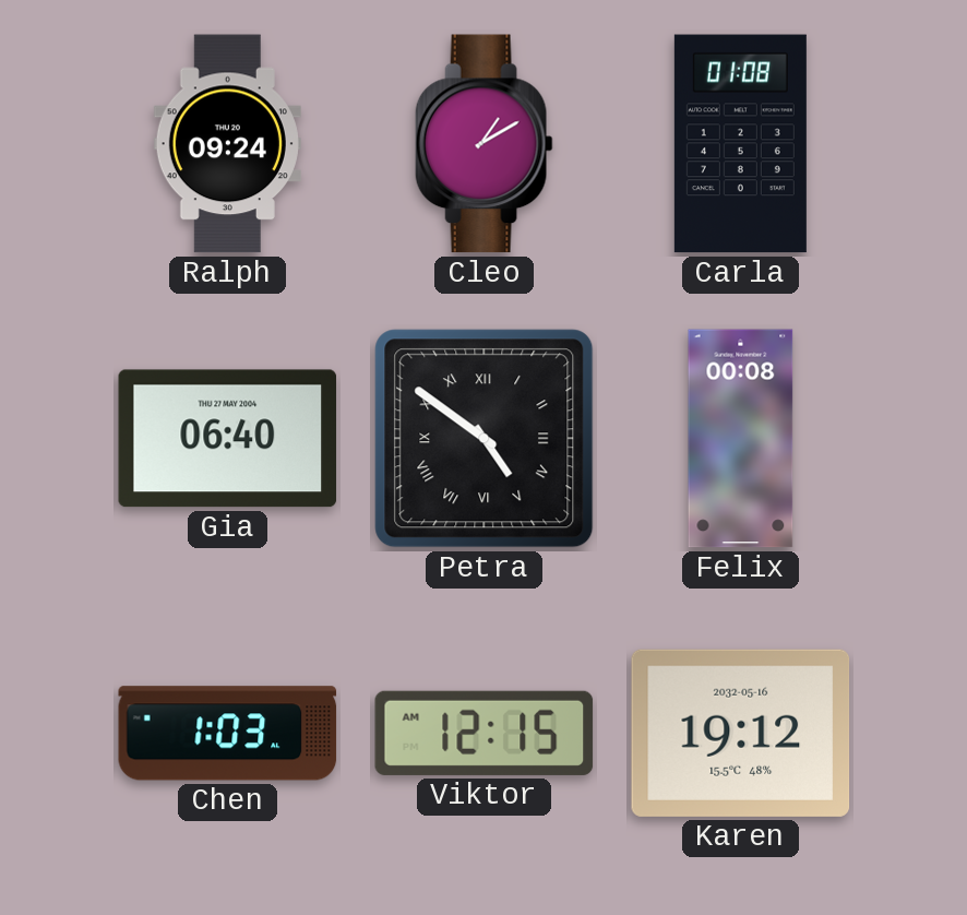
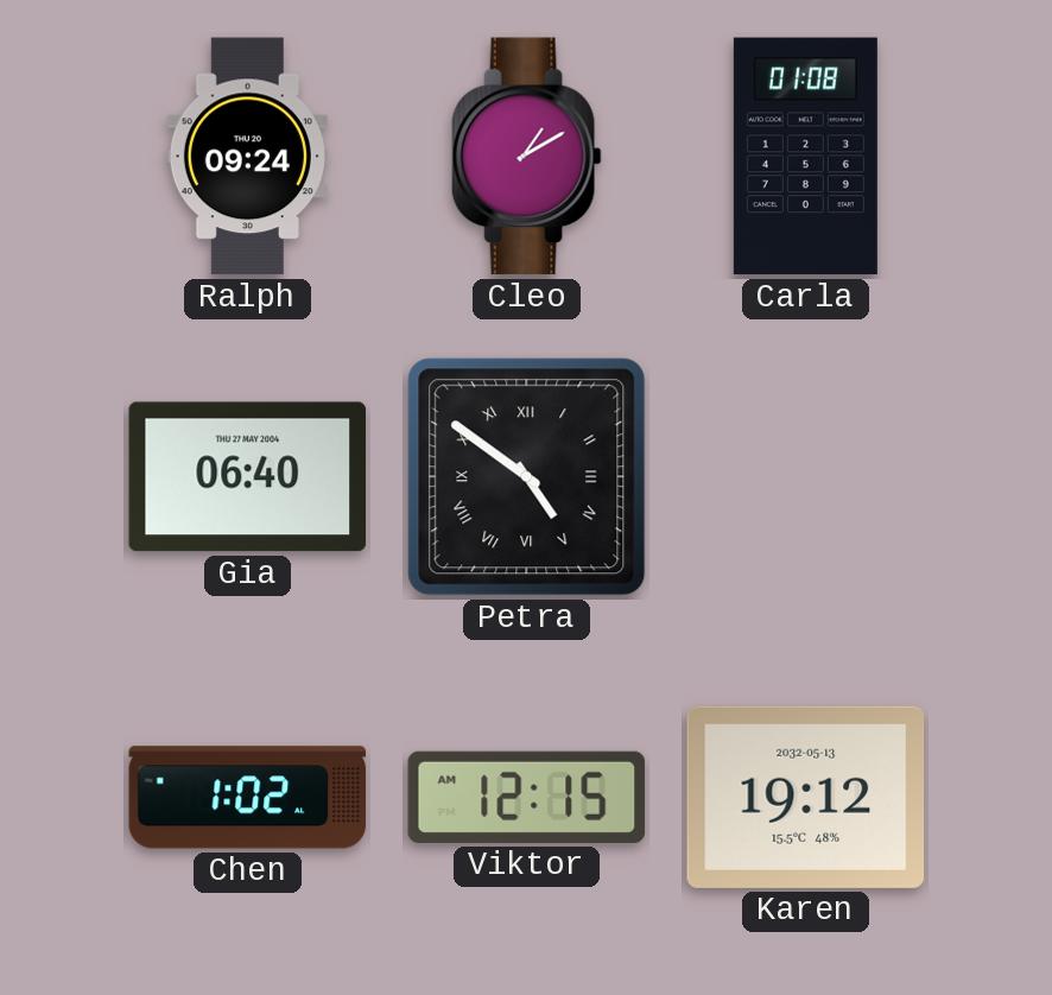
Felix: 00:08 -> none (741, 439)
Chen: 1:03 -> 1:02 (248, 798)
Karen date: 2032-05-16 -> 2032-05-13 (806, 797)
